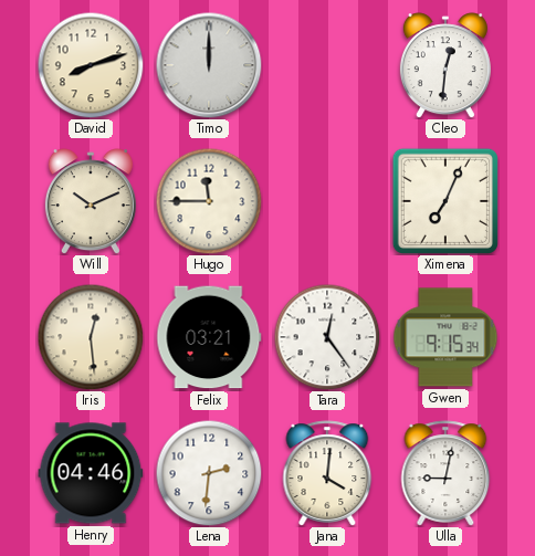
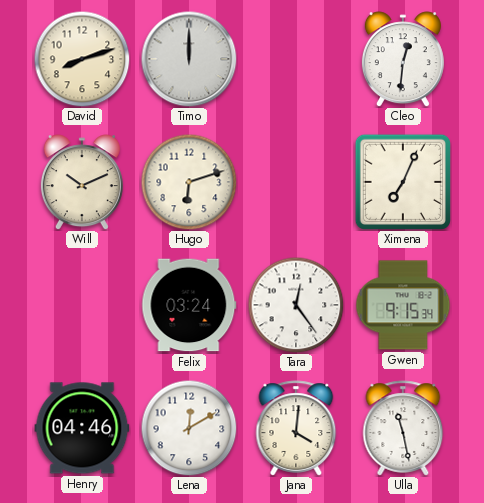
Hugo: 11:45 -> 6:12 (189, 182)
Iris: 12:29 -> none (91, 337)
Felix: 03:21 -> 03:24 (189, 305)
Lena: 2:31 -> 12:10 (189, 428)
Ulla: 9:02 -> 11:28 (403, 428)
